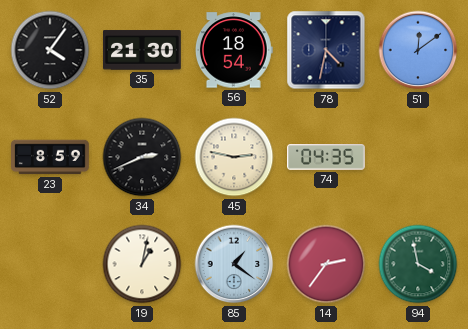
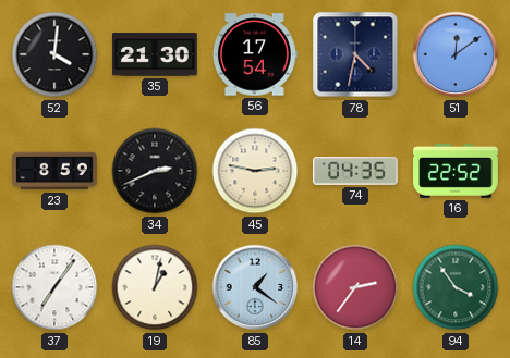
52: 4:06 -> 4:01 (54, 54)
56: 18:54 -> 17:54 (255, 54)
16: none -> 22:52 (456, 171)
37: none -> 7:06 (54, 287)
94: 3:58 -> 3:54 (456, 287)
